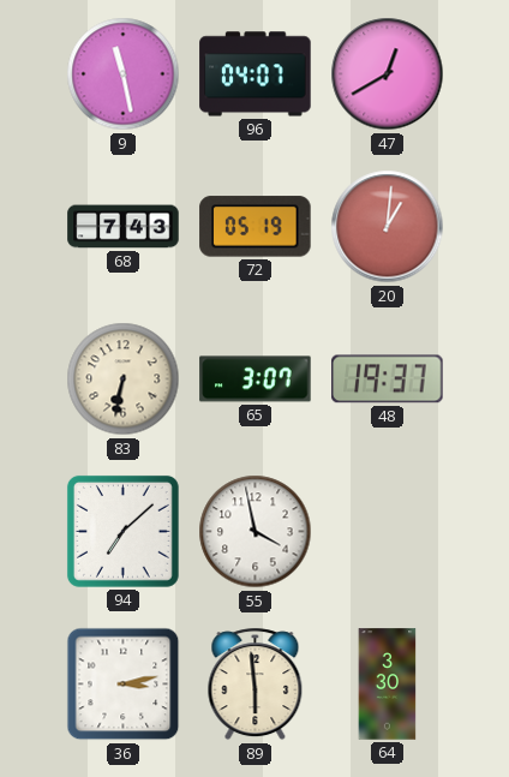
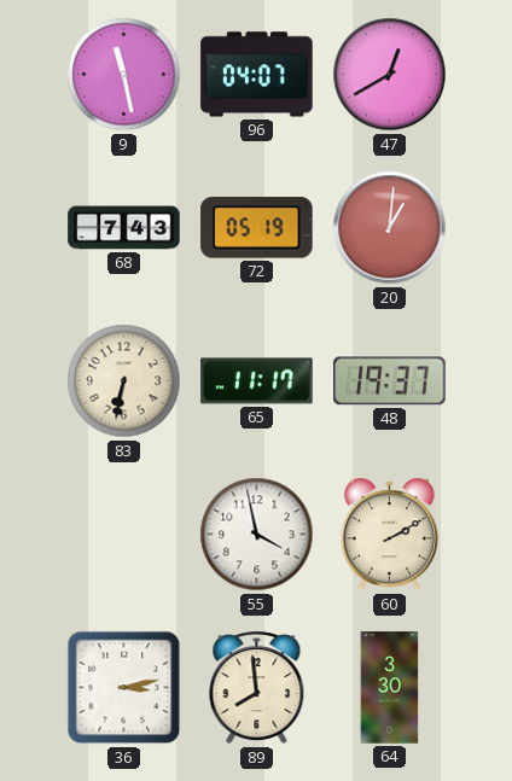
65: 3:07 -> 11:17 (257, 381)
94: 7:08 -> none (122, 531)
60: none -> 2:10 (389, 535)
89: 5:59 -> 7:59 (257, 688)
